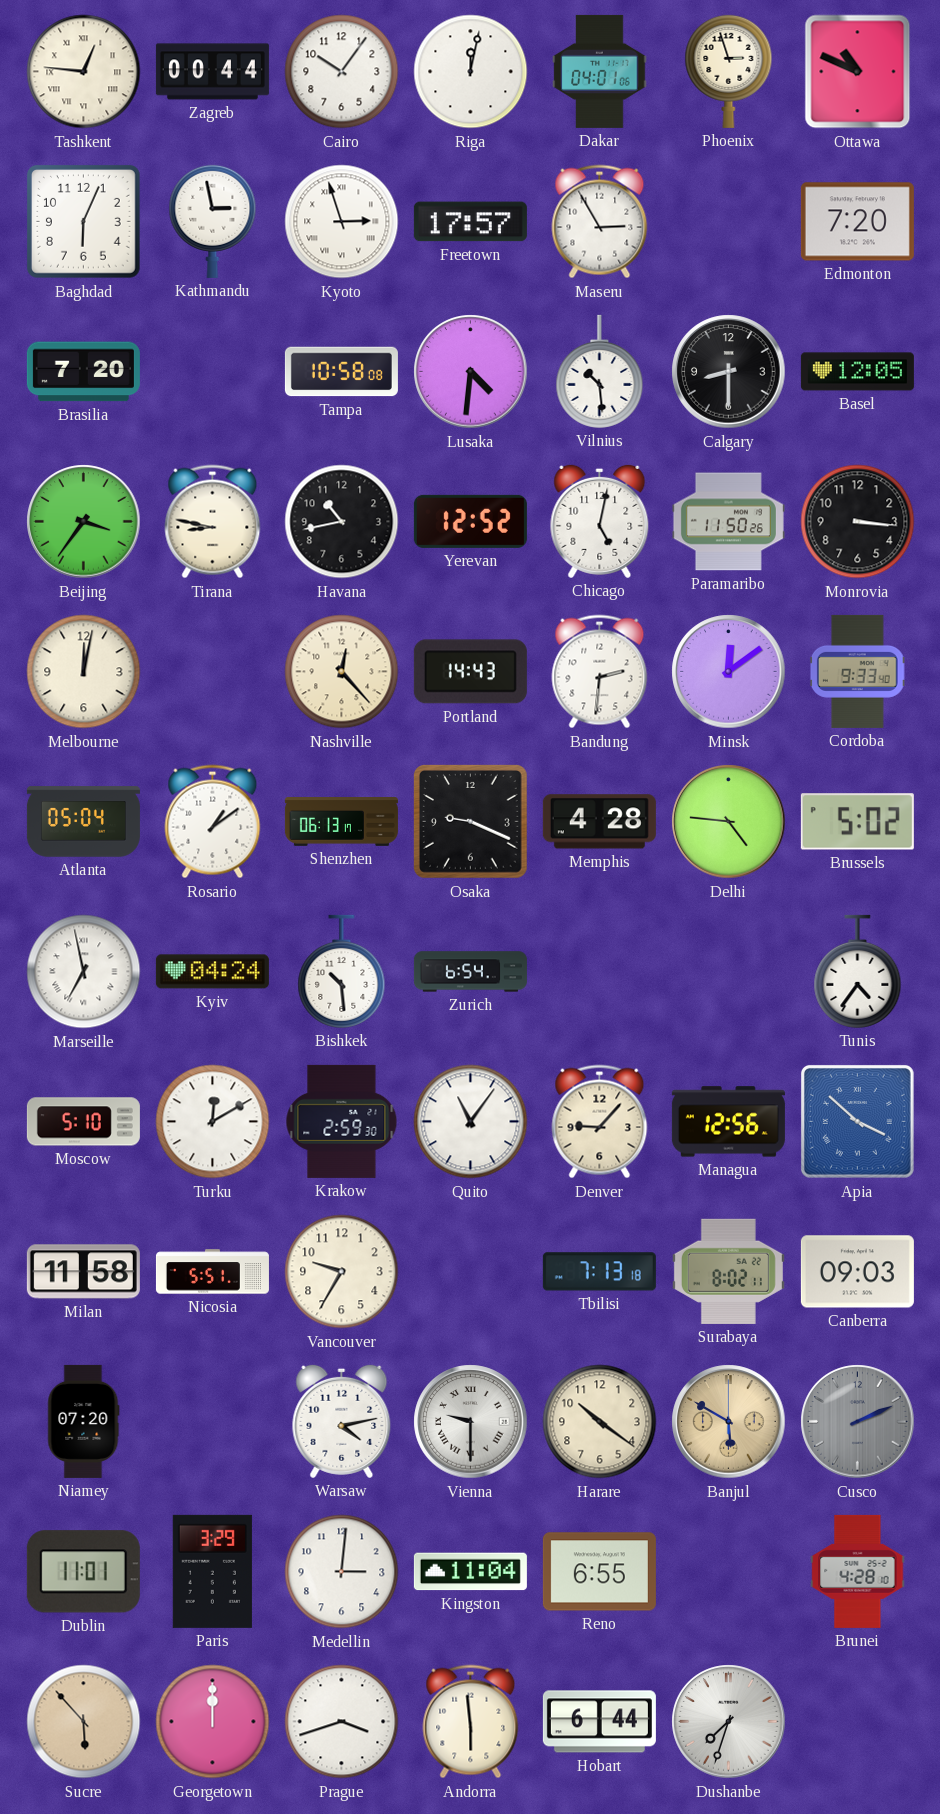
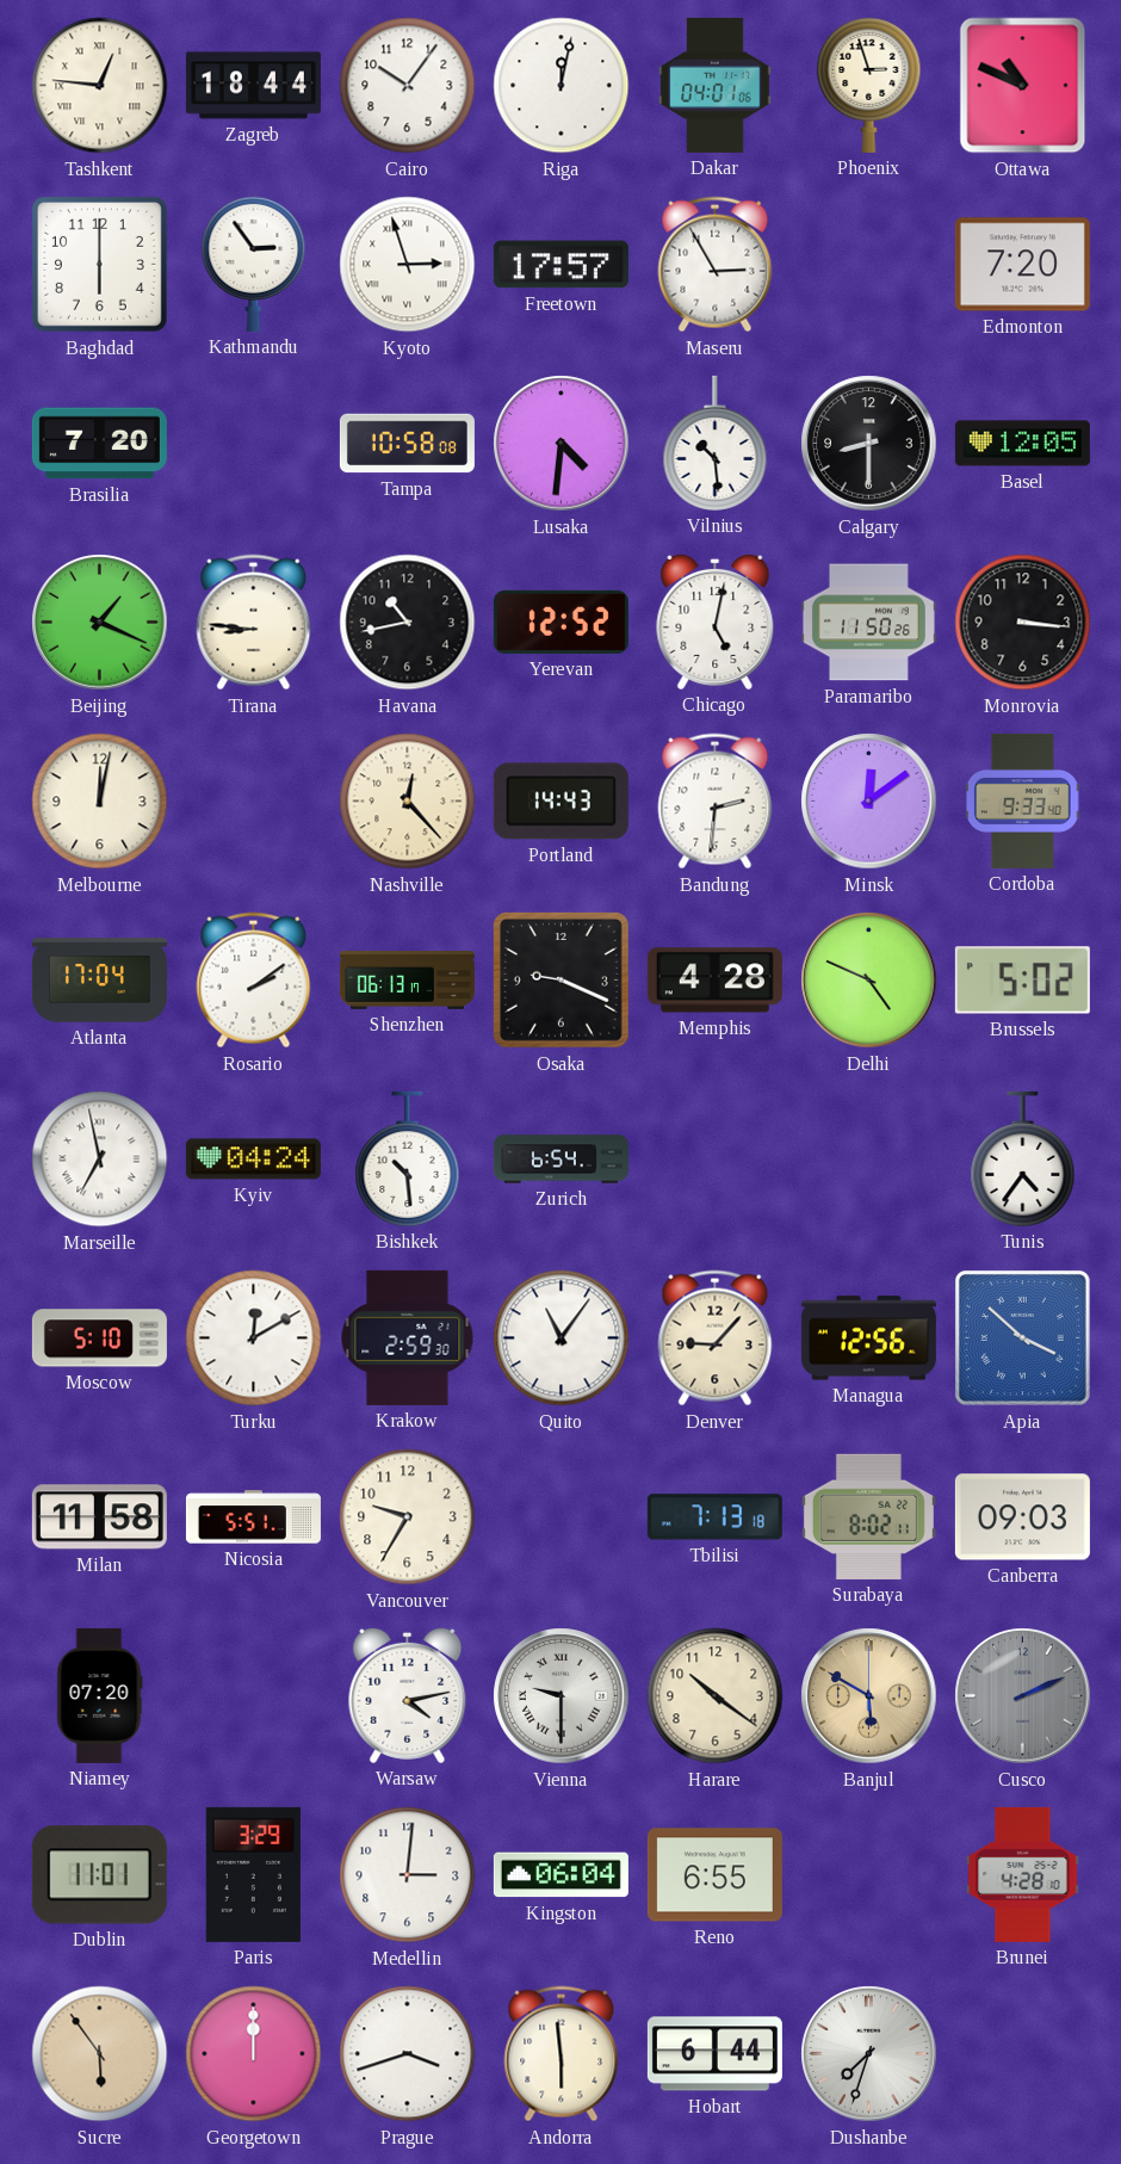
Zagreb: 00:44 -> 18:44 (253, 86)
Baghdad: 6:04 -> 6:00 (100, 265)
Kathmandu: 2:58 -> 2:54 (254, 264)
Beijing: 3:36 -> 1:19 (100, 623)
Tirana: 8:47 -> 8:46 (254, 623)
Atlanta: 05:04 -> 17:04 (99, 981)
Rosario: 1:09 -> 2:09 (254, 981)
Delhi: 4:46 -> 4:49 (869, 981)
Kingston: 11:04 -> 06:04 (560, 1875)
Sucre: 5:53 -> 5:54 (100, 2054)
